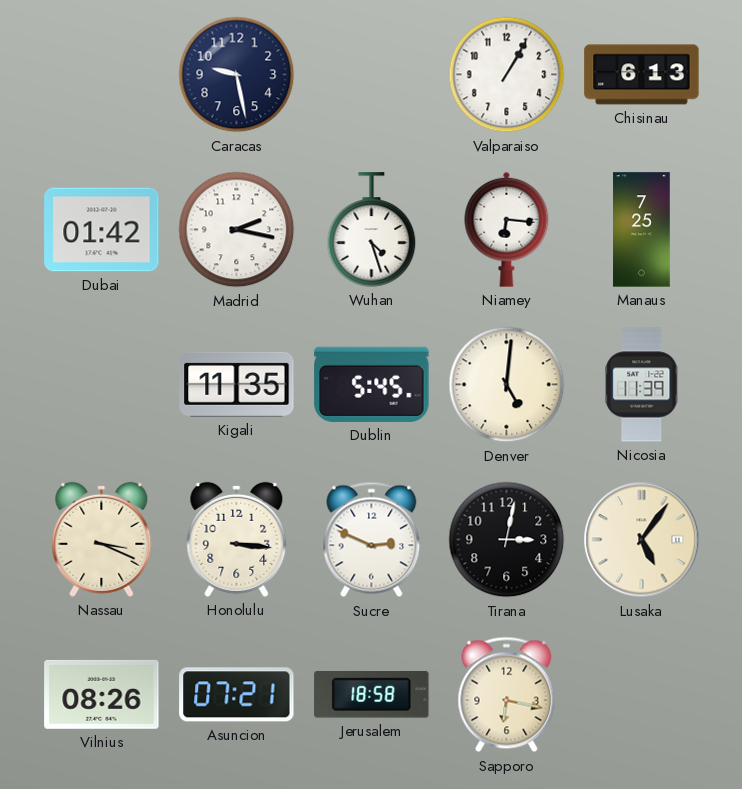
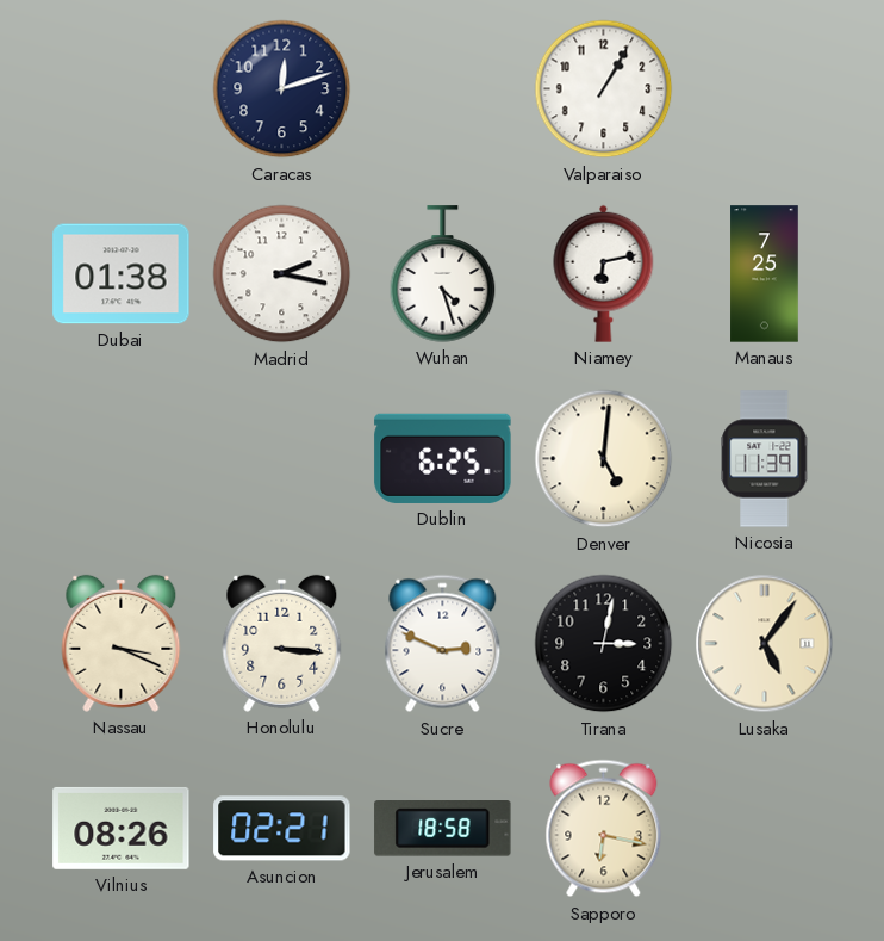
Caracas: 9:28 -> 12:12 (282, 89)
Chisinau: 6:13 -> none (642, 75)
Dubai: 01:42 -> 01:38 (122, 274)
Niamey: 6:16 -> 6:13 (604, 273)
Kigali: 11:35 -> none (237, 384)
Dublin: 5:45 -> 6:25 (443, 458)
Asuncion: 07:21 -> 02:21 (282, 829)
